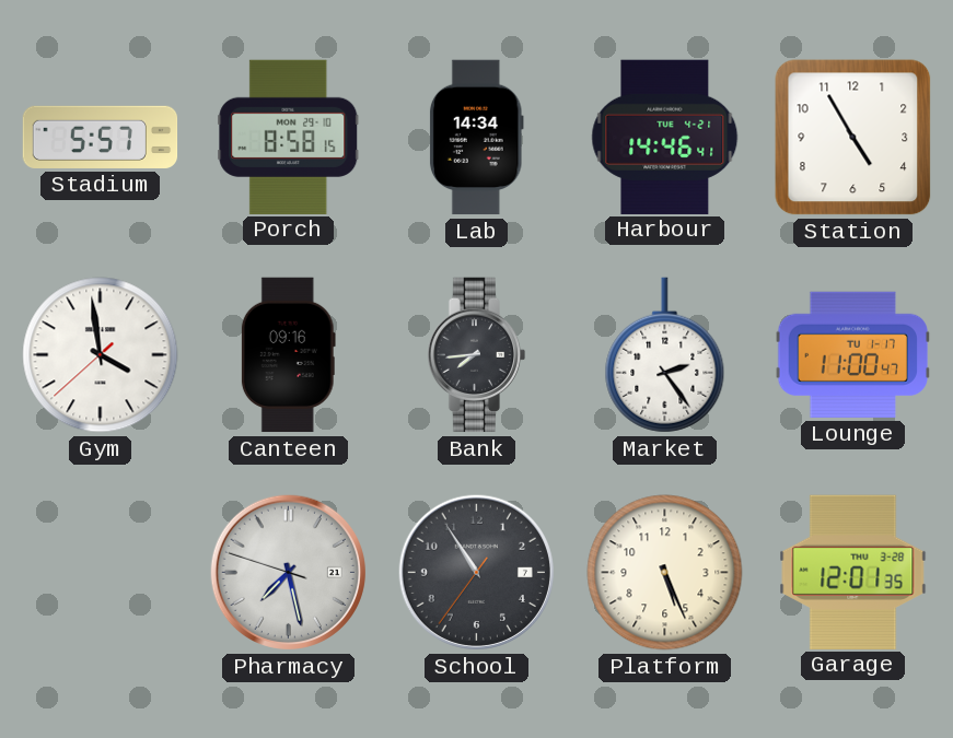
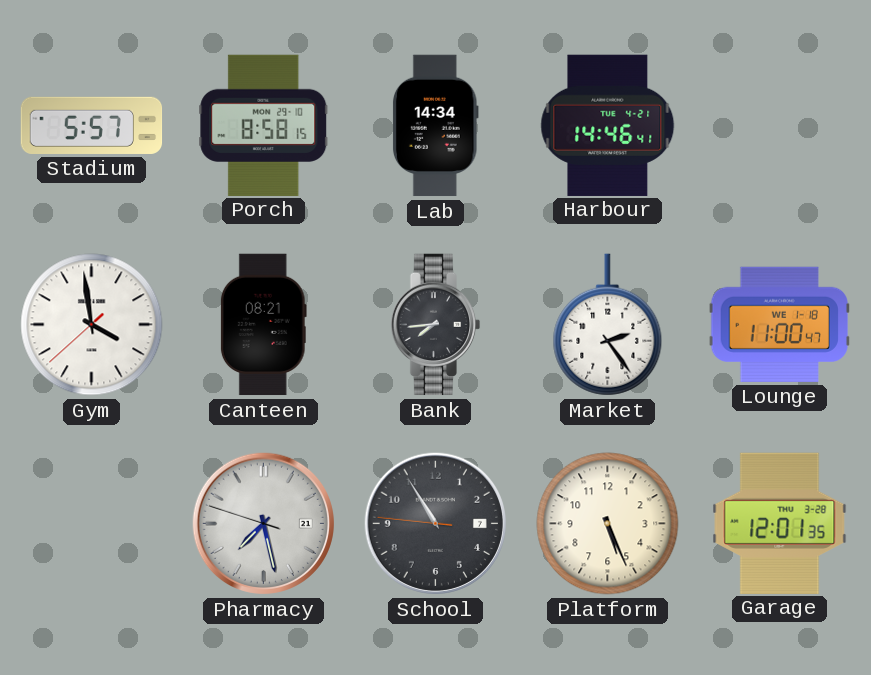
Station: 4:55 -> none (853, 138)
Canteen: 09:16 -> 08:21 (263, 325)
Lounge date: TU 1-17 -> WE 1-18 (779, 324)
School: 10:54:36 -> 10:54:46 (435, 523)
